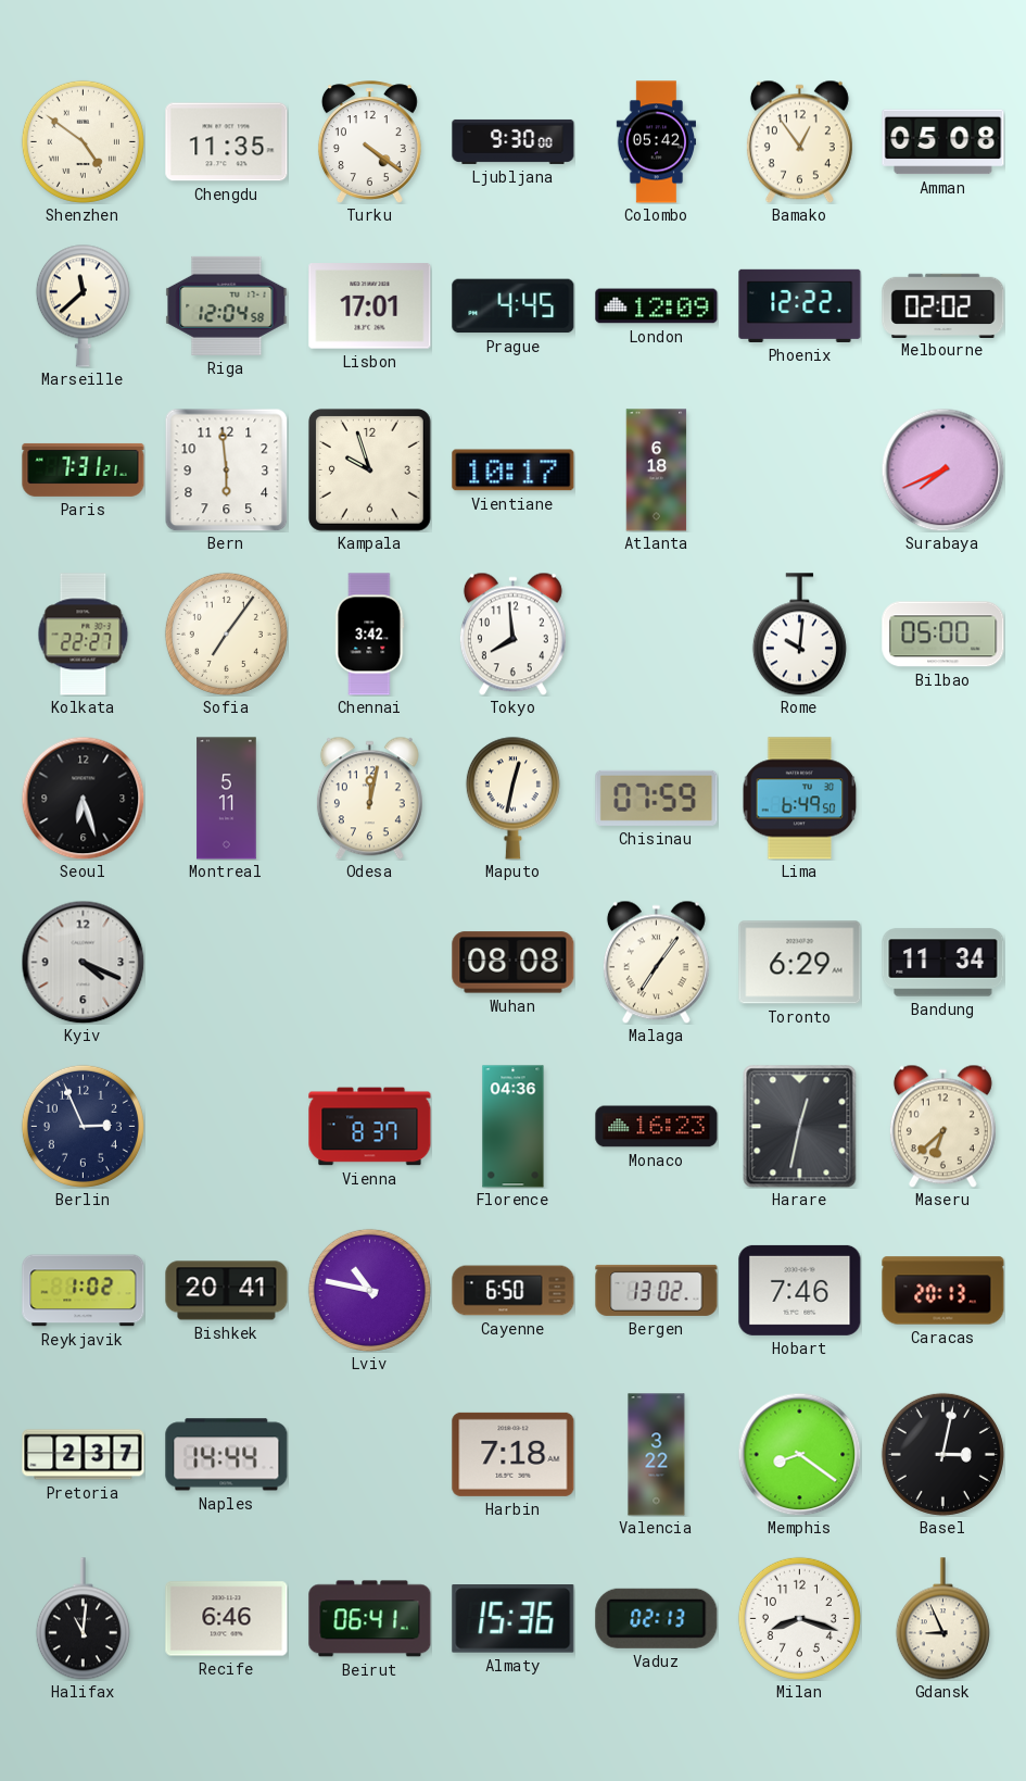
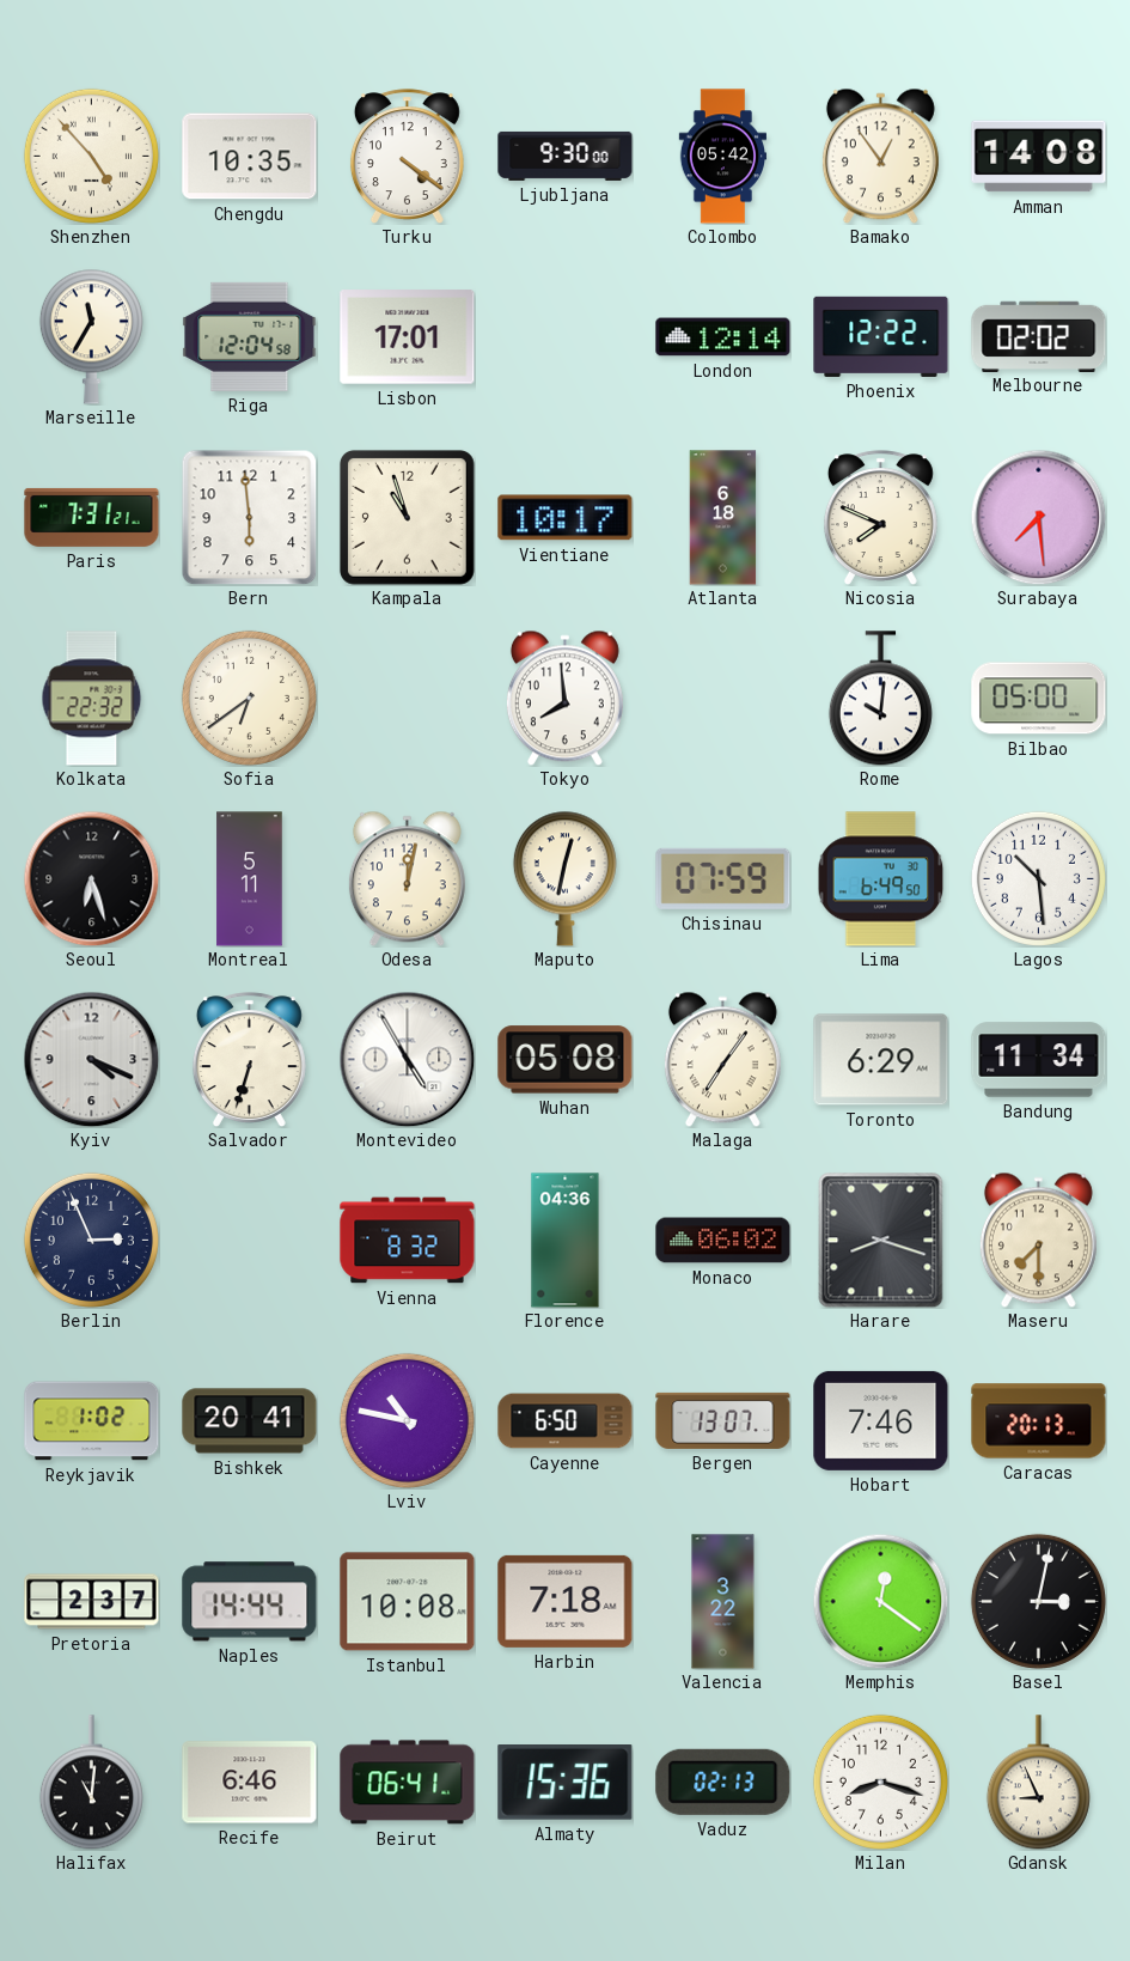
Shenzhen: 4:51 -> 4:53 (91, 156)
Chengdu: 11:35 -> 10:35 (250, 157)
Amman: 05:08 -> 14:08 (1039, 157)
Marseille: 11:38 -> 11:35 (91, 336)
Prague: 4:45 -> none (514, 306)
London: 12:09 -> 12:14 (723, 337)
Kampala: 9:57 -> 10:57 (407, 517)
Nicosia: none -> 7:49 (880, 517)
Surabaya: 7:41 -> 7:29 (1038, 517)
Kolkata: 22:27 -> 22:32 (92, 699)
Sofia: 7:06 -> 6:39 (249, 698)
Chennai: 3:42 -> none (369, 635)
Lagos: none -> 10:29 (1038, 878)
Salvador: none -> 6:33 (249, 1059)
Montevideo: none -> 4:55 (407, 1059)
Wuhan: 08:08 -> 05:08 (566, 1060)
Vienna: 8:37 -> 8:32 (408, 1241)
Monaco: 16:23 -> 06:02 (723, 1241)
Harare: 12:32 -> 8:18 (881, 1240)
Maseru: 6:38 -> 7:30 (1038, 1240)
Bergen: 13:02 -> 13:07 (723, 1420)
Istanbul: none -> 10:08 (408, 1602)
Memphis: 8:21 -> 12:21 (880, 1601)
